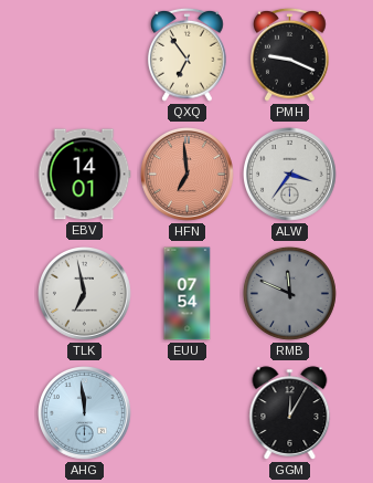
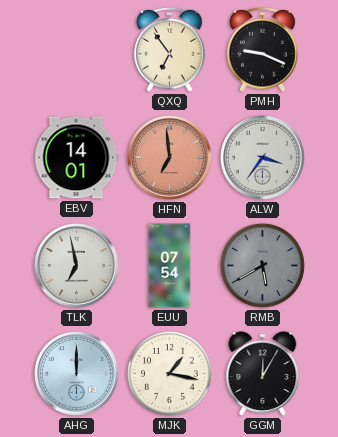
RMB: 11:49 -> 5:40 (262, 265)
AHG: 11:59 -> 12:00 (77, 374)
MJK: none -> 1:17 (169, 373)
